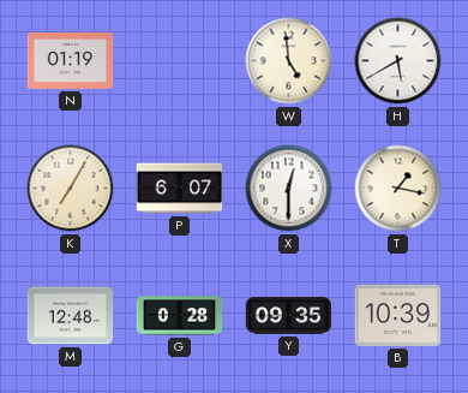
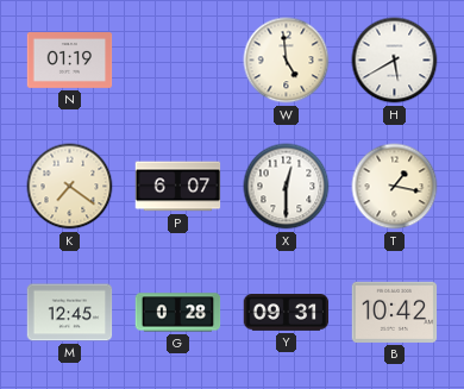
K: 7:05 -> 7:21 (70, 187)
M: 12:48 -> 12:45 (70, 313)
Y: 09:35 -> 09:31 (287, 313)
B: 10:39 -> 10:42 (395, 312)
